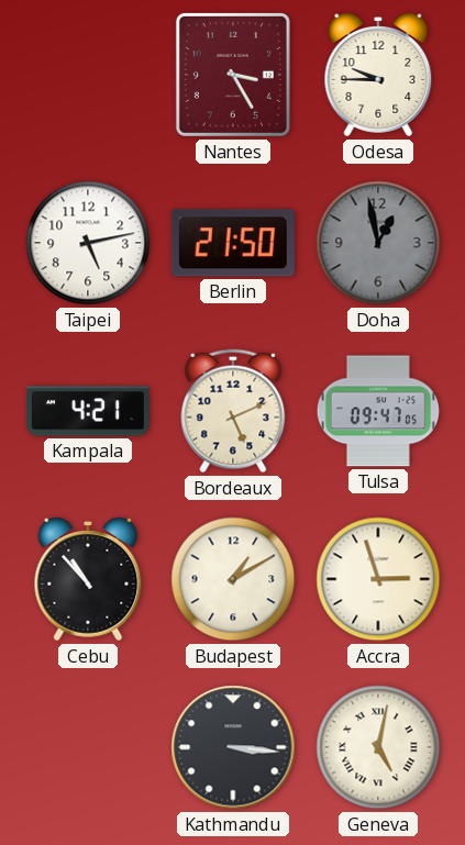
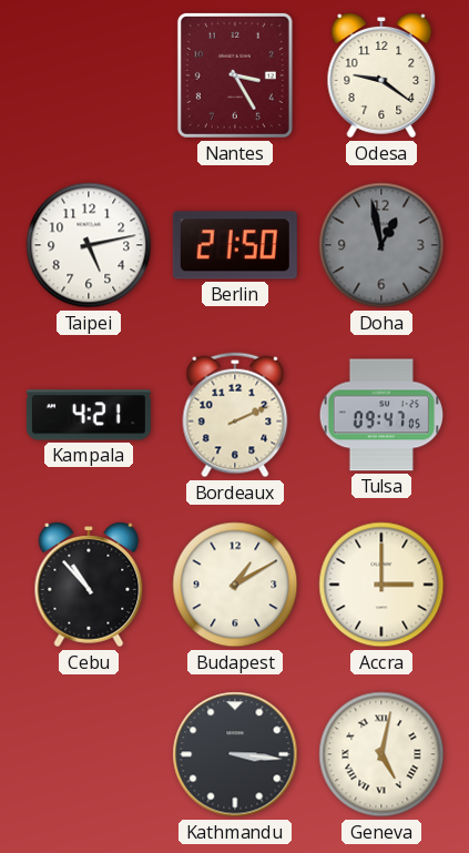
Odesa: 9:45 -> 9:21 (381, 75)
Bordeaux: 5:11 -> 2:11 (235, 415)
Accra: 2:57 -> 3:00 (381, 585)
